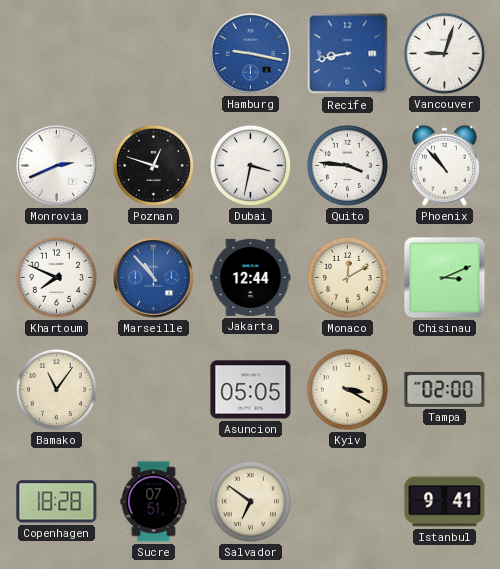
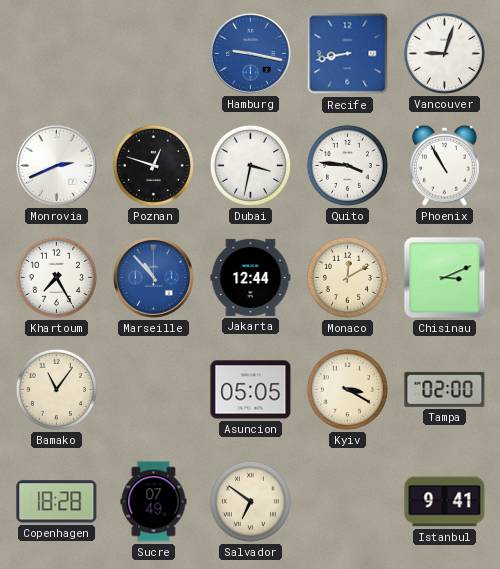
Phoenix: 10:53 -> 10:55 (444, 165)
Khartoum: 7:49 -> 7:25 (56, 277)
Sucre: 07:51 -> 07:49 (154, 502)
